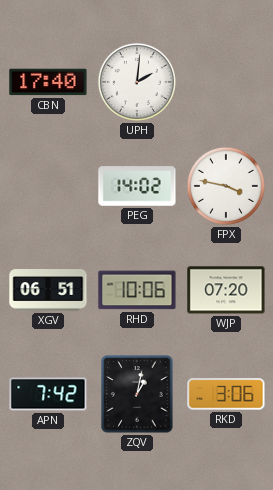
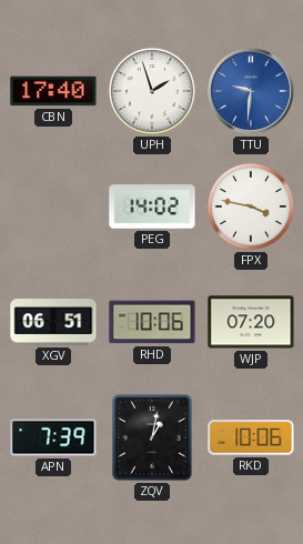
UPH: 2:01 -> 1:57 (152, 91)
TTU: none -> 9:31 (252, 92)
APN: 7:42 -> 7:39 (53, 437)
RKD: 3:06 -> 10:06 (251, 437)
